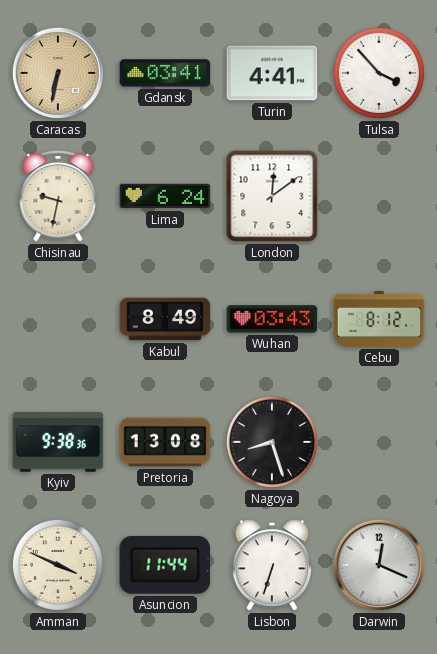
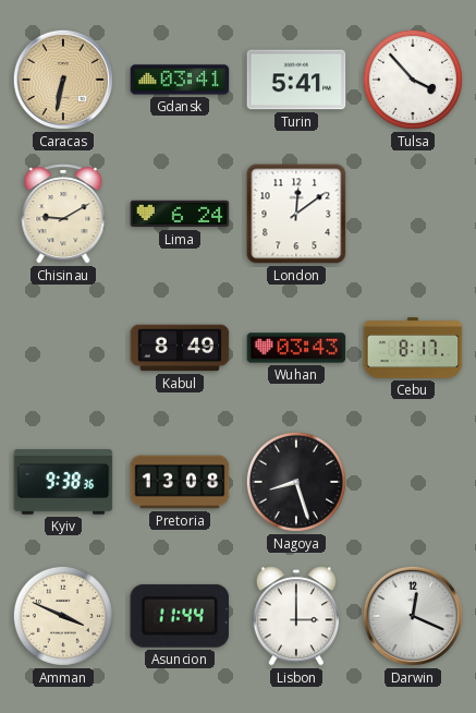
Turin: 4:41 -> 5:41 (296, 80)
Chisinau: 9:32 -> 9:10 (63, 214)
Cebu: 8:12 -> 8:17 (413, 348)
Lisbon: 6:33 -> 3:00 (296, 616)
